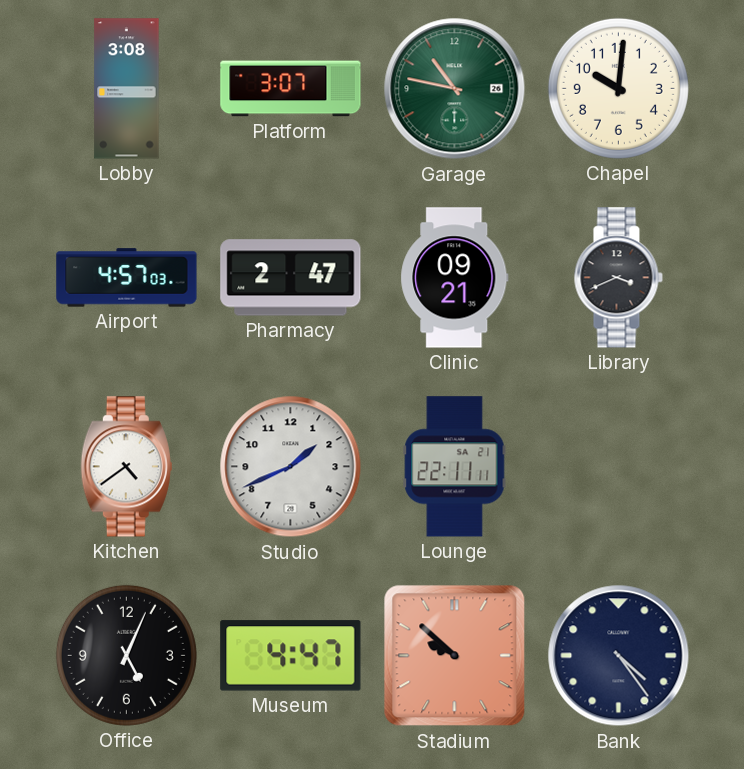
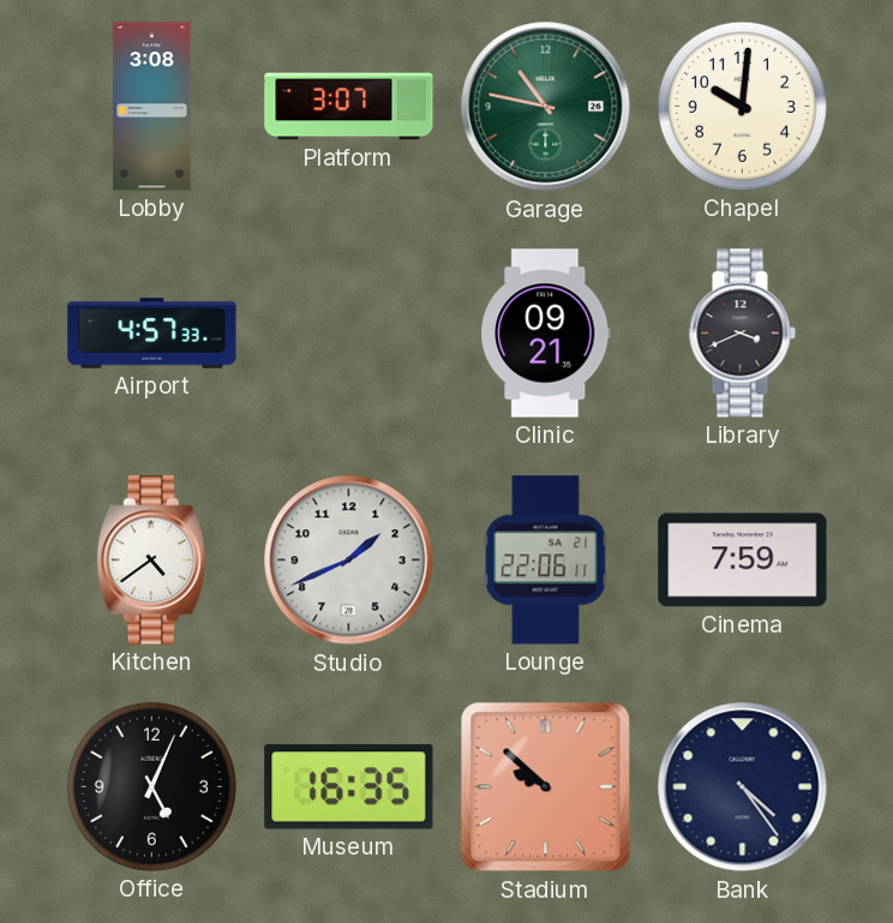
Airport: 4:57:03 -> 4:57:33 (152, 334)
Pharmacy: 2:47 -> none (291, 278)
Lounge: 22:11 -> 22:06 (546, 561)
Cinema: none -> 7:59 (743, 561)
Museum: 4:47 -> 16:35 (349, 787)
